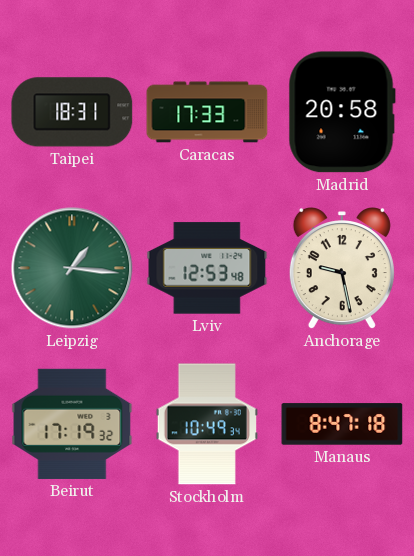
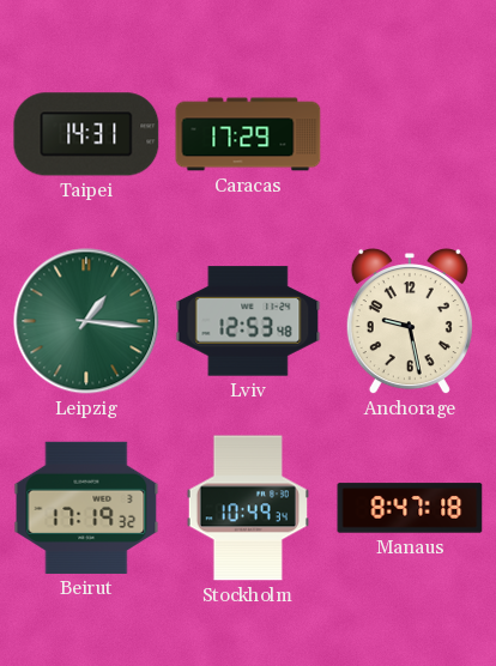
Taipei: 18:31 -> 14:31 (86, 134)
Caracas: 17:33 -> 17:29 (248, 134)
Madrid: 20:58 -> none (342, 112)
